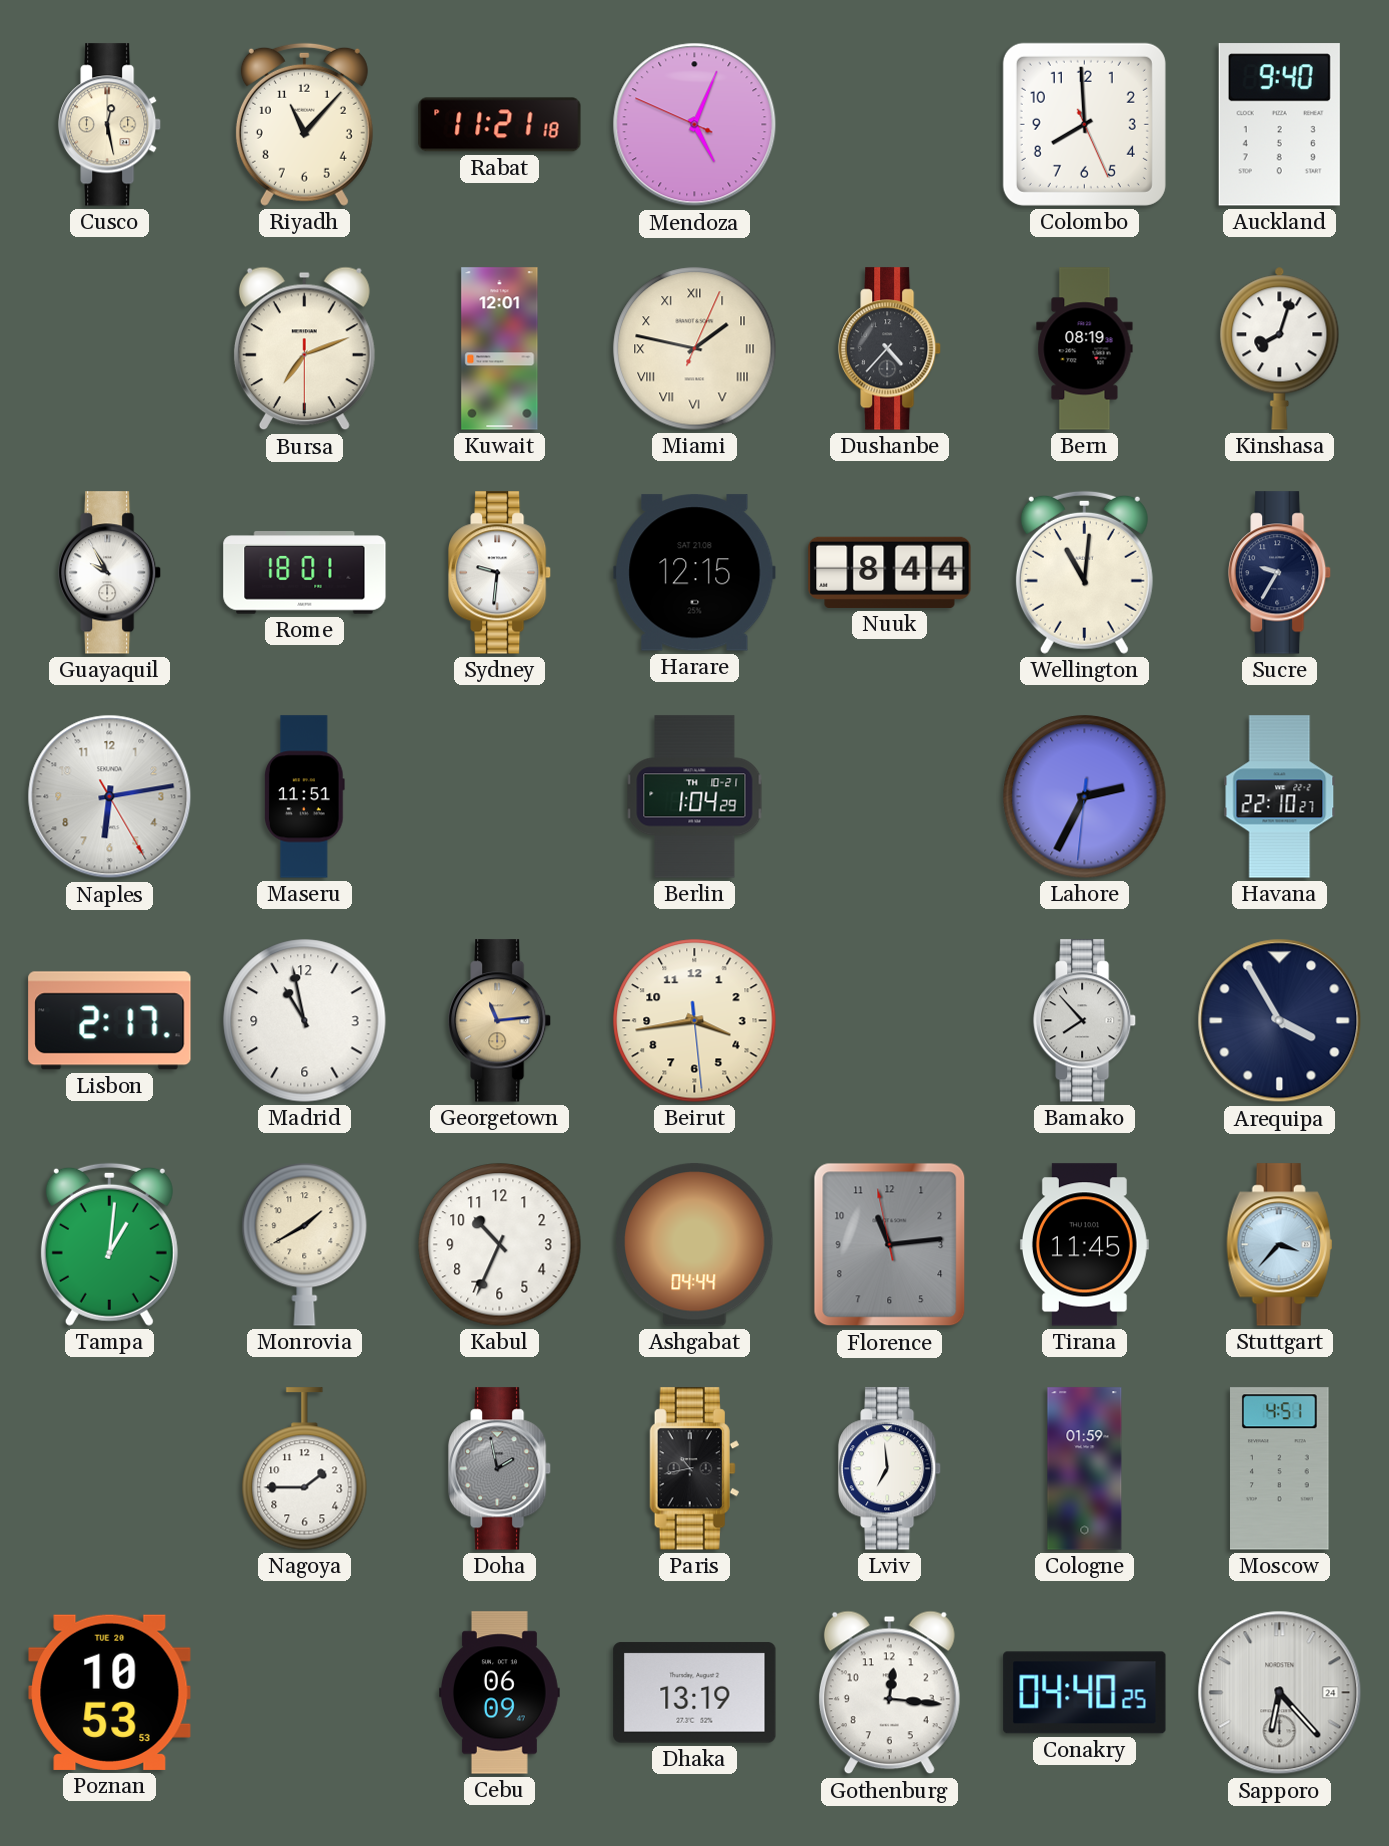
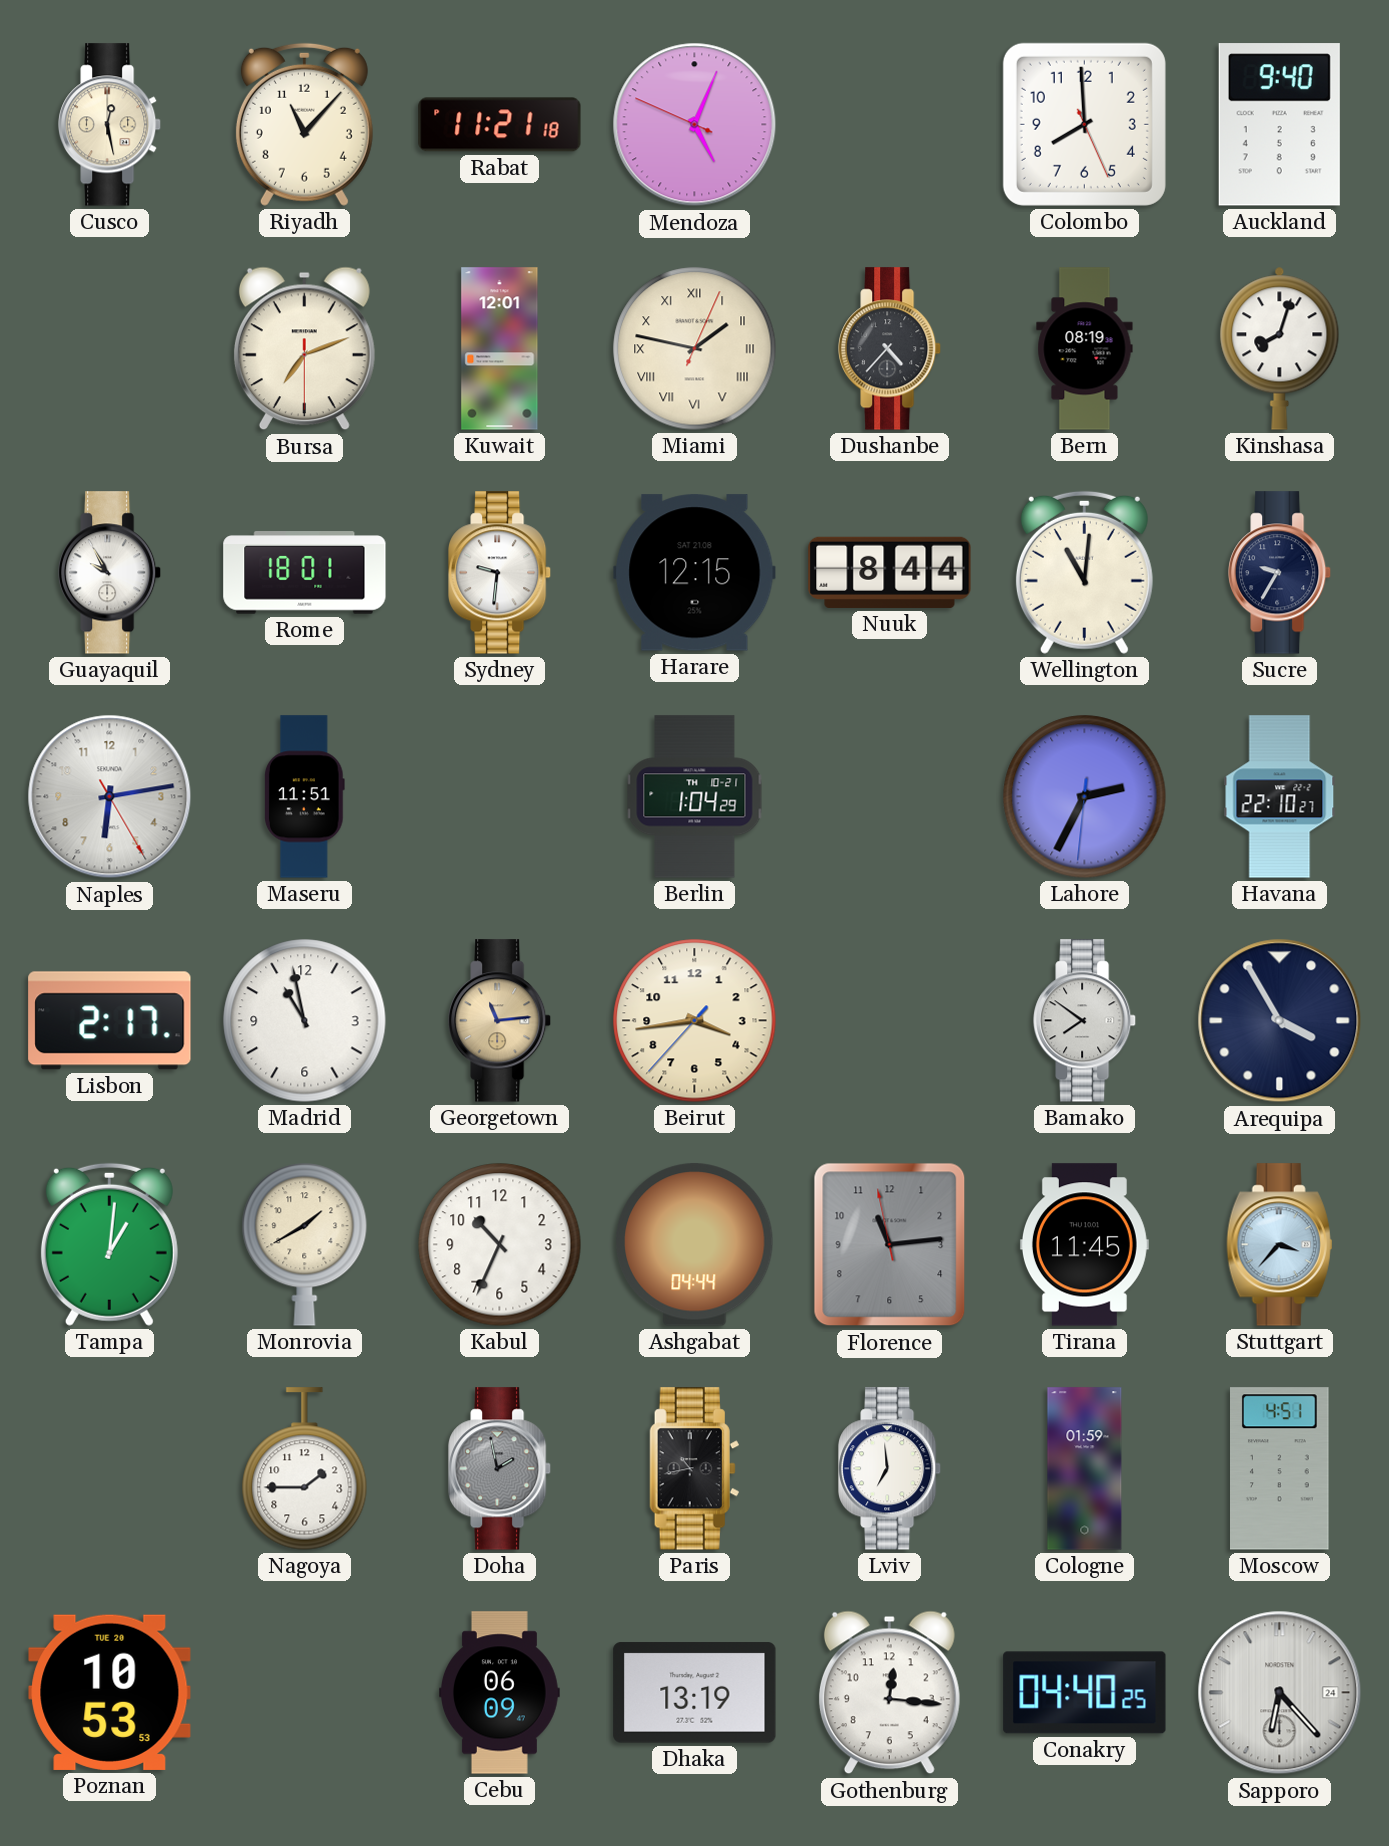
Beirut: 3:43:29 -> 3:43:37 (695, 1021)
Bamako: 7:53 -> 7:51 (1086, 1021)
